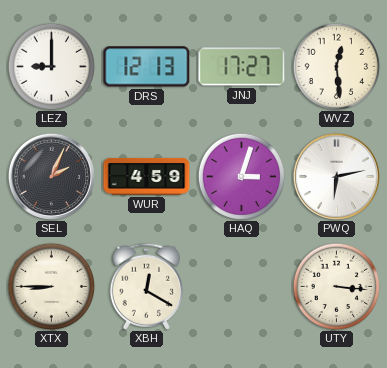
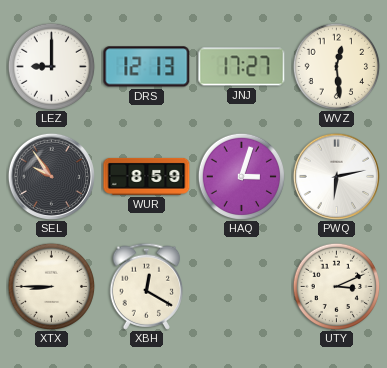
SEL: 2:04 -> 9:54 (51, 176)
WUR: 4:59 -> 8:59 (147, 176)
UTY: 3:16 -> 3:11 (336, 286)
